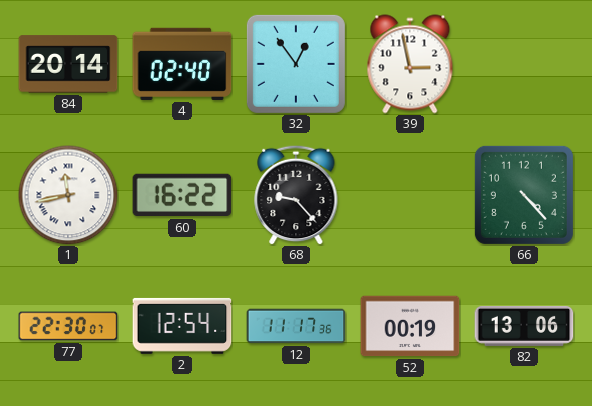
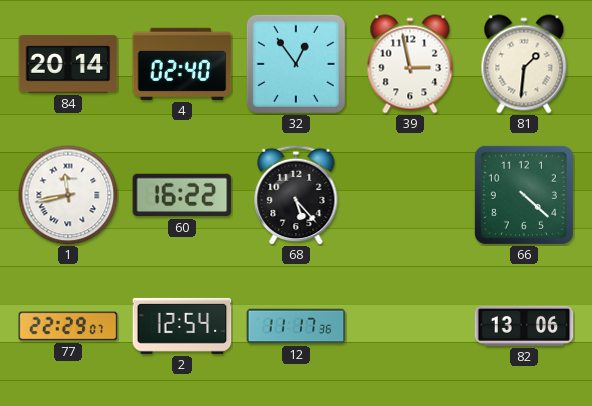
81: none -> 1:31 (524, 64)
68: 9:23 -> 5:23 (296, 195)
66: 4:23 -> 4:22 (524, 195)
77: 22:30 -> 22:29 (68, 326)
52: 00:19 -> none (410, 326)
